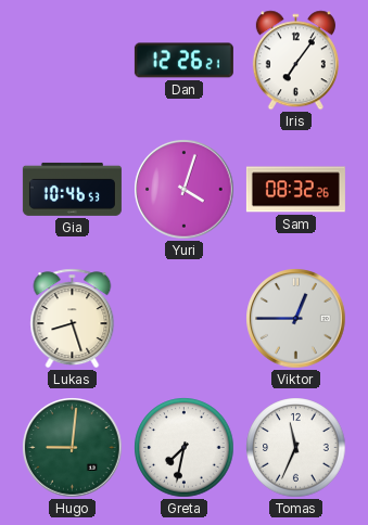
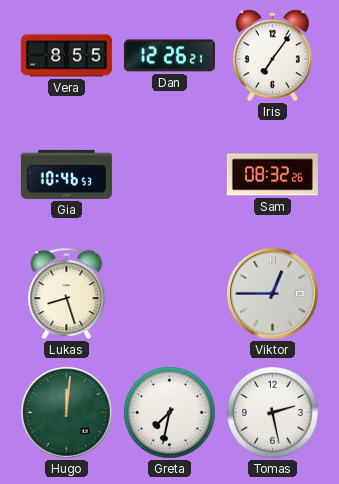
Vera: none -> 8:55 (66, 56)
Yuri: 4:03 -> none (185, 190)
Hugo: 9:01 -> 12:01 (67, 413)
Tomas: 11:34 -> 2:28 (273, 413)
